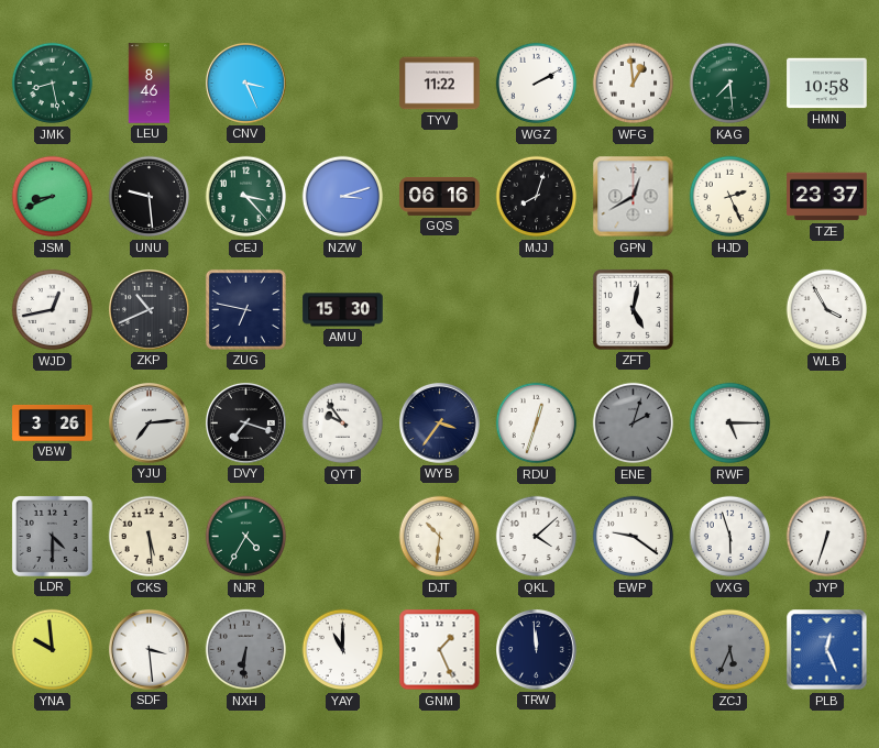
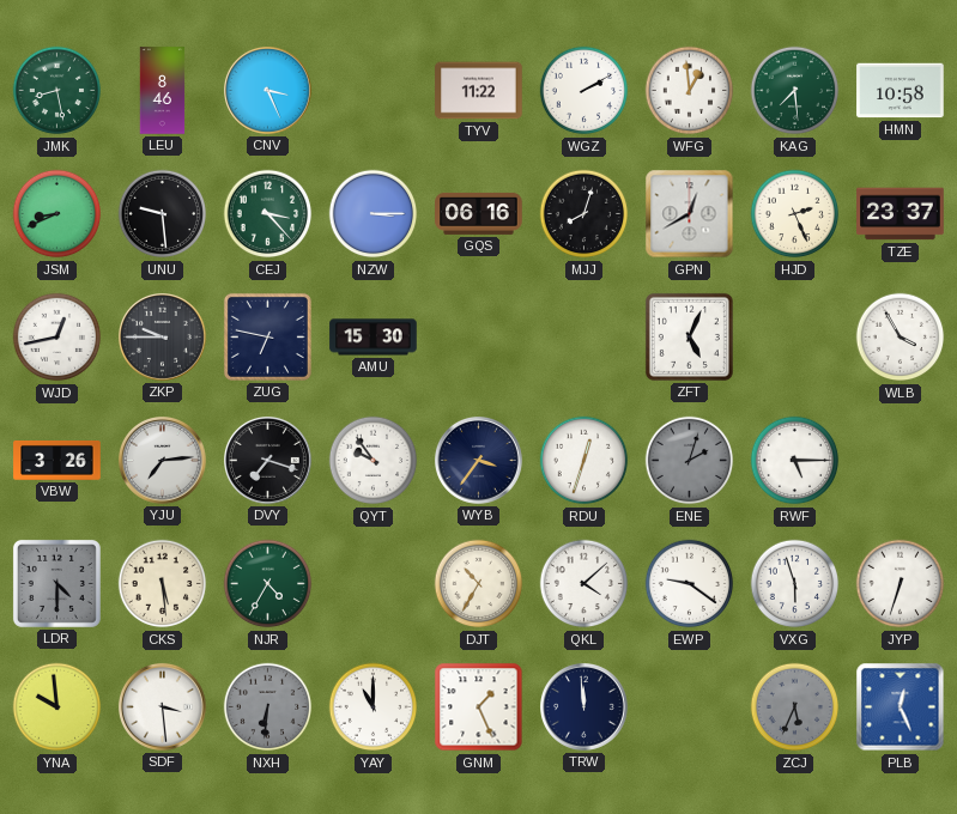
NZW: 3:12 -> 3:15 (374, 214)
ZKP: 10:41 -> 9:45 (163, 338)
ZFT: 5:02 -> 5:04 (689, 336)
DJT: 10:31 -> 10:35 (479, 584)
